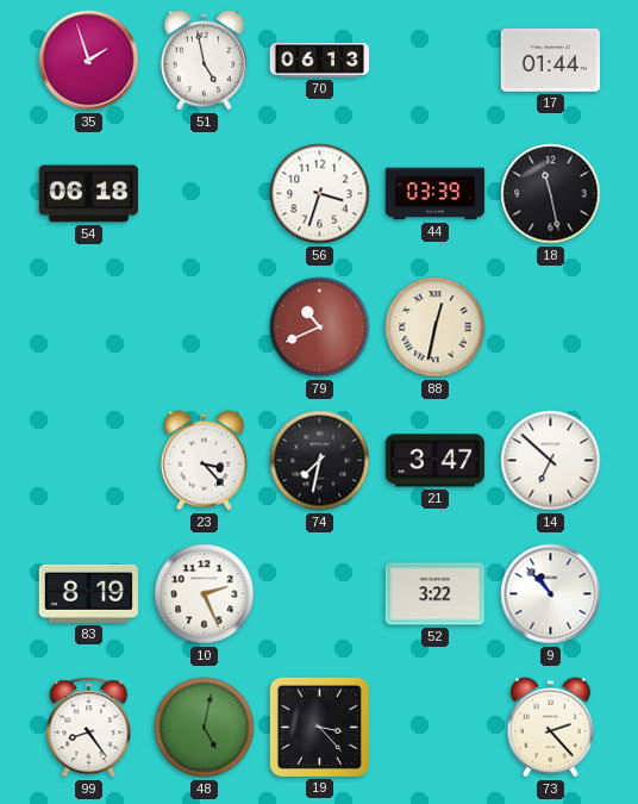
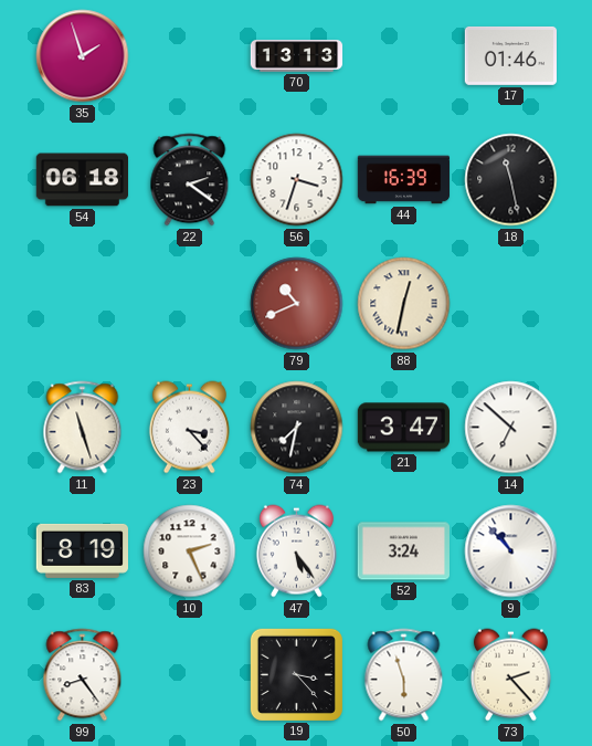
51: 4:58 -> none (204, 61)
70: 06:13 -> 13:13 (297, 56)
17: 01:44 -> 01:46 (510, 55)
22: none -> 2:21 (190, 180)
44: 03:39 -> 16:39 (404, 180)
11: none -> 11:27 (83, 428)
47: none -> 5:24 (296, 551)
52: 3:22 -> 3:24 (403, 551)
48: 5:02 -> none (205, 728)
50: none -> 5:57 (404, 675)
